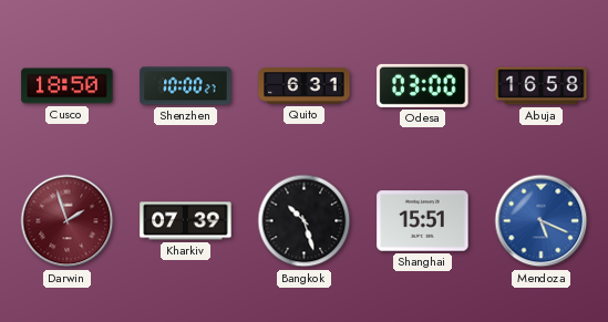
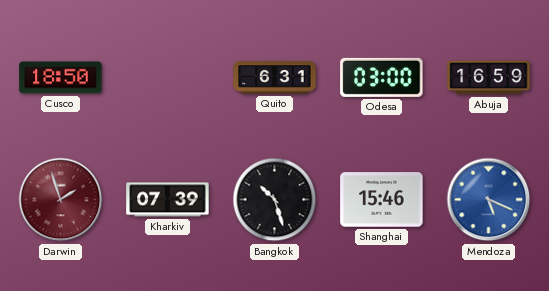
Shenzhen: 10:00 -> none (186, 86)
Abuja: 16:58 -> 16:59 (489, 78)
Shanghai: 15:51 -> 15:46 (382, 200)
